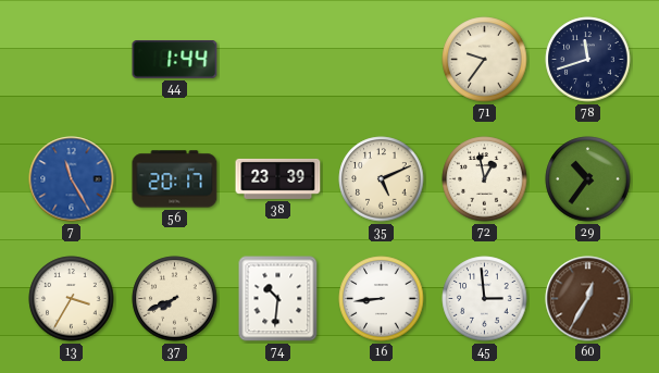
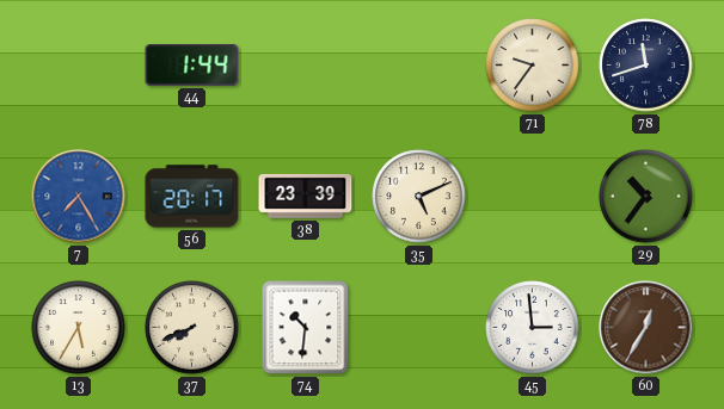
7: 11:25 -> 7:25 (79, 197)
72: 12:58 -> none (485, 179)
13: 3:35 -> 5:35 (79, 328)
16: 8:44 -> none (382, 299)
